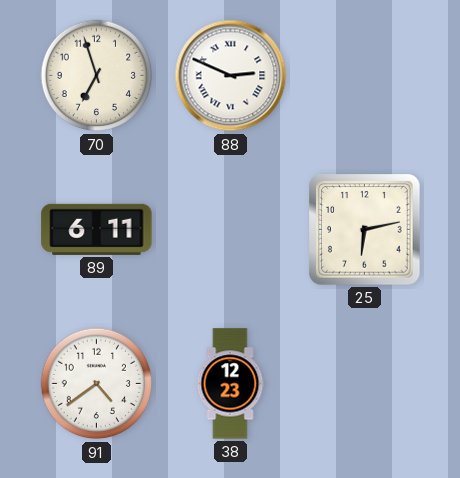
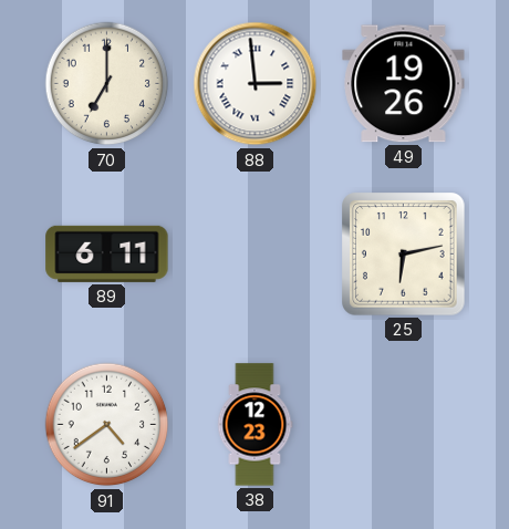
70: 6:57 -> 7:00 (107, 84)
88: 2:49 -> 2:59 (256, 84)
49: none -> 19:26 (404, 84)
